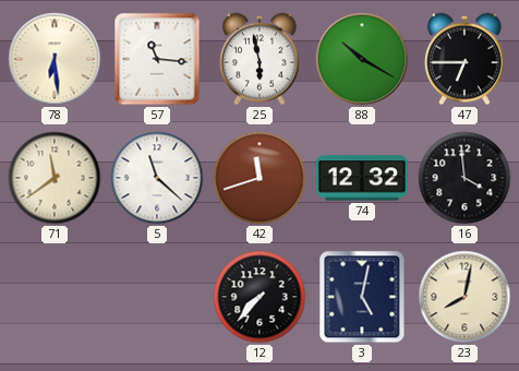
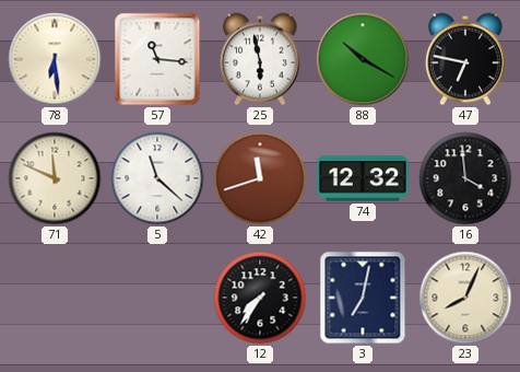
47: 6:45 -> 6:47 (465, 59)
71: 11:39 -> 11:49 (55, 178)
12: 7:37 -> 7:36 (260, 298)
3: 5:02 -> 7:02 (363, 298)
23: 8:02 -> 8:04 (465, 298)
